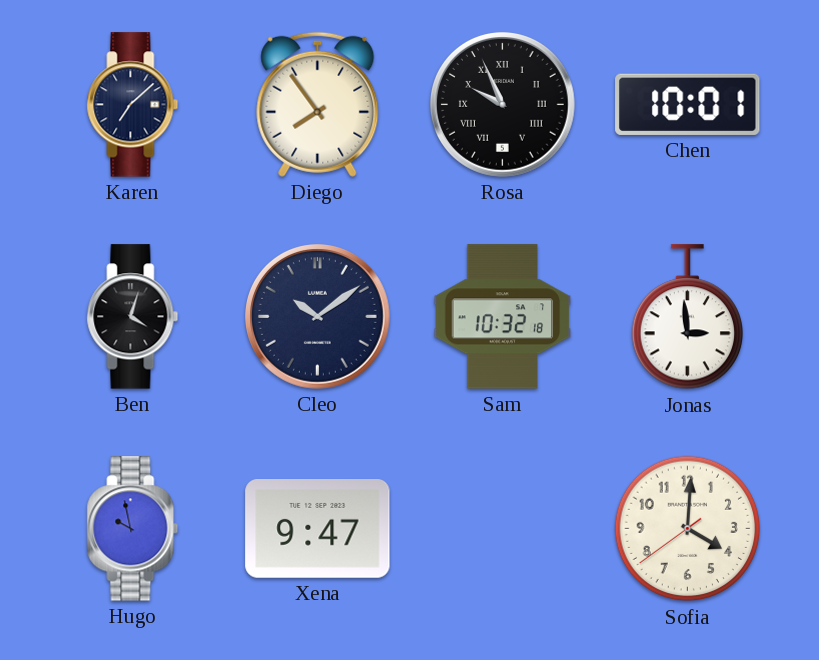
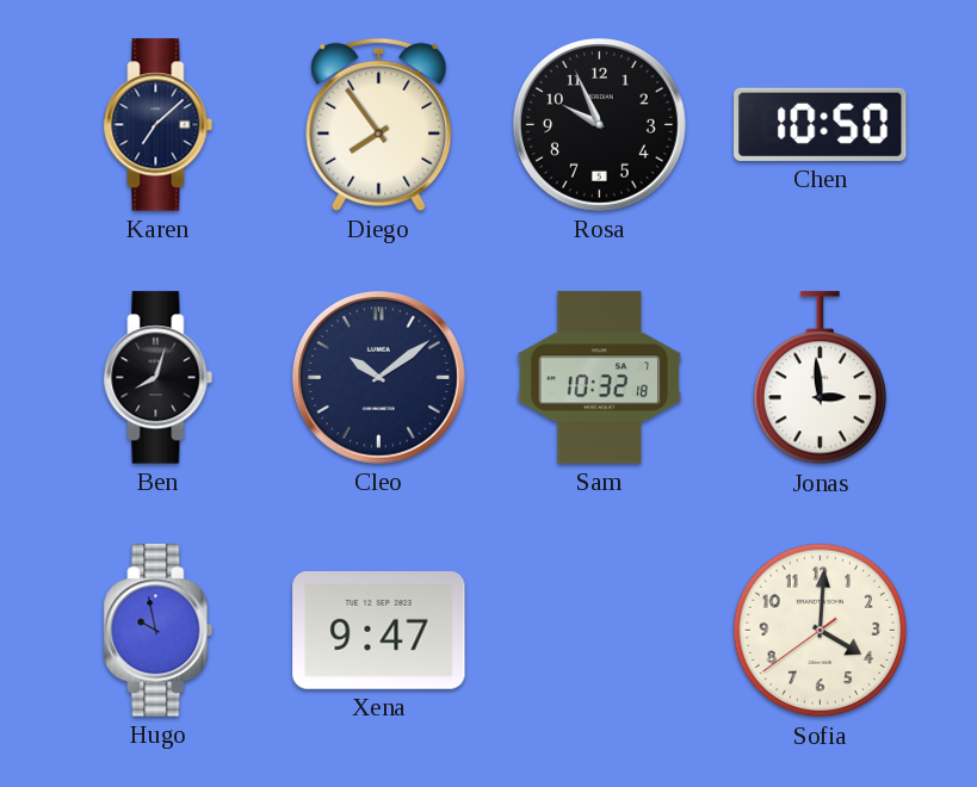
Rosa numerals: Roman -> Arabic (600, 125)
Chen: 10:01 -> 10:50 (821, 124)
Ben: 4:03 -> 8:03 (159, 378)
